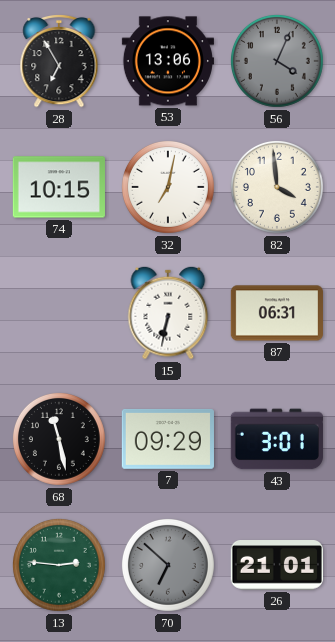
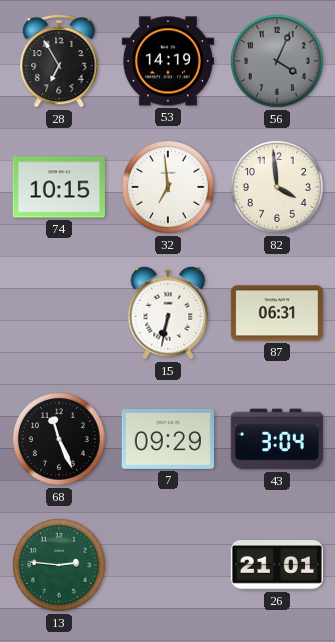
53: 13:06 -> 14:19 (168, 61)
32: 7:02 -> 6:59 (168, 187)
68: 11:28 -> 11:26 (59, 439)
43: 3:01 -> 3:04 (277, 439)
70: 6:52 -> none (168, 565)
